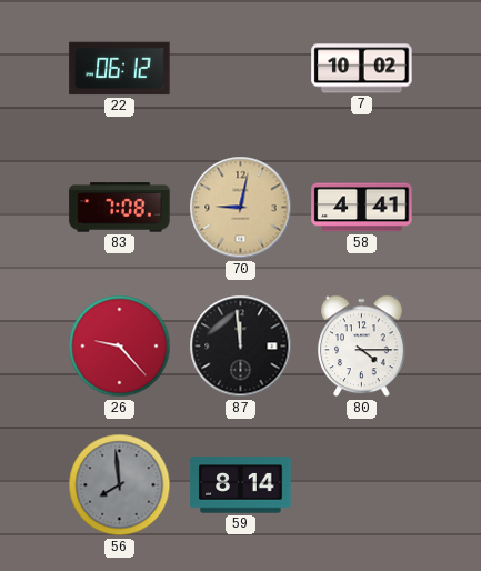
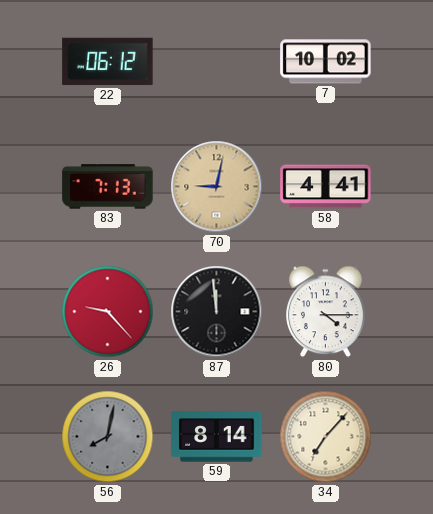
83: 7:08 -> 7:13 (108, 187)
56: 7:59 -> 8:02 (108, 437)
34: none -> 7:07 (326, 437)
